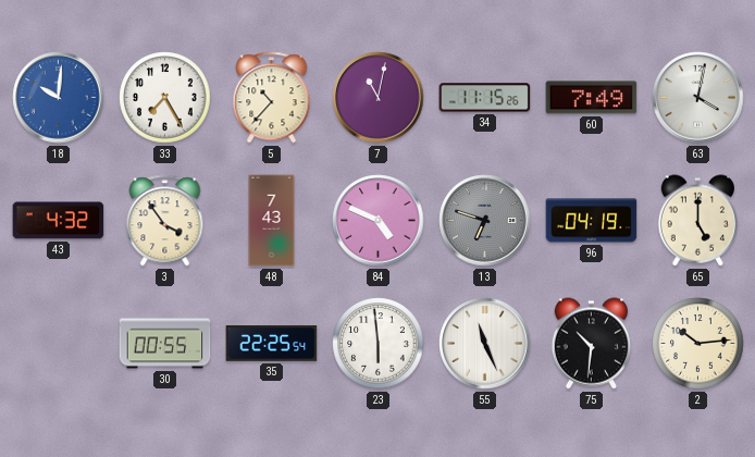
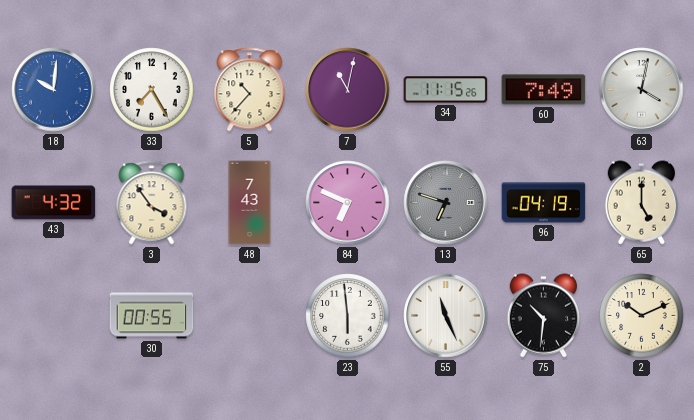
84: 4:49 -> 6:49 (348, 203)
35: 22:25 -> none (272, 344)
2: 10:14 -> 10:11 (642, 316)
